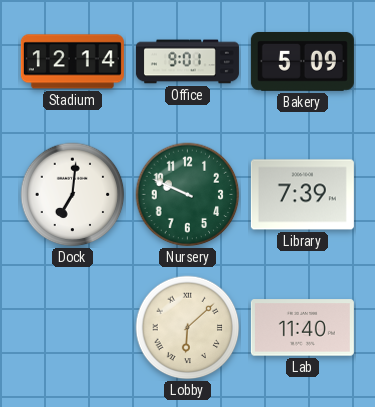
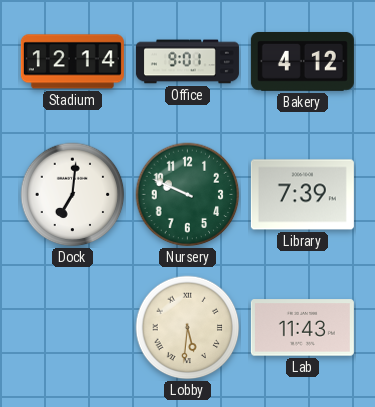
Bakery: 5:09 -> 4:12 (302, 61)
Lobby: 6:08 -> 5:31 (188, 328)
Lab: 11:40 -> 11:43 (302, 328)
